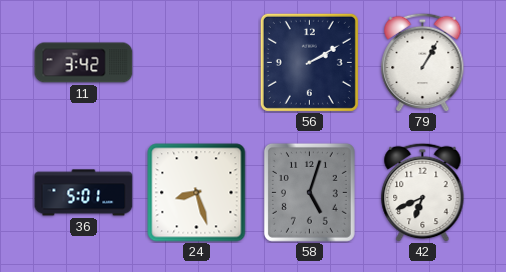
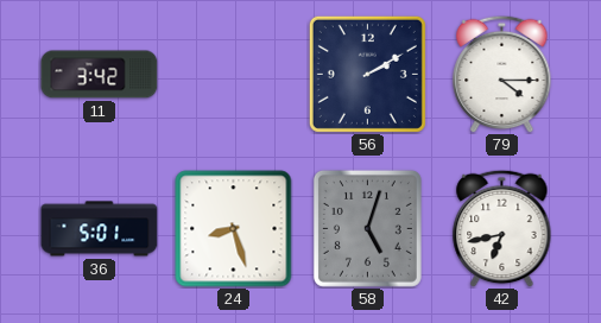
79: 1:05 -> 4:15 (502, 74)
42: 6:41 -> 6:43 (502, 228)
